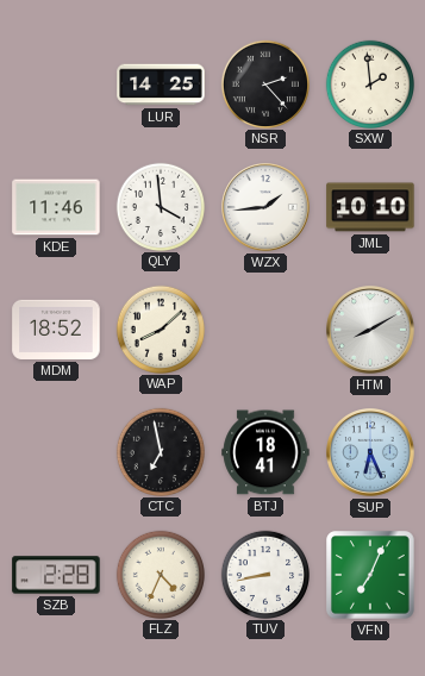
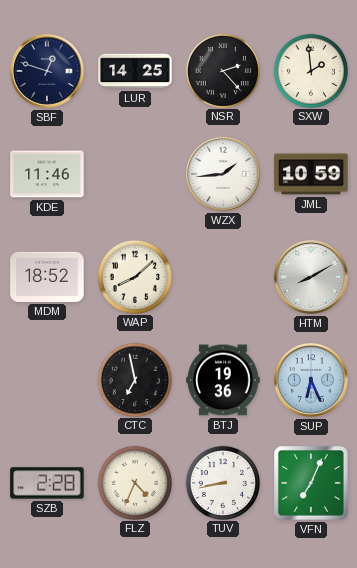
SBF: none -> 12:48 (48, 72)
QLY: 3:59 -> none (160, 206)
JML: 10:10 -> 10:59 (311, 174)
BTJ: 18:41 -> 19:36 (223, 380)
